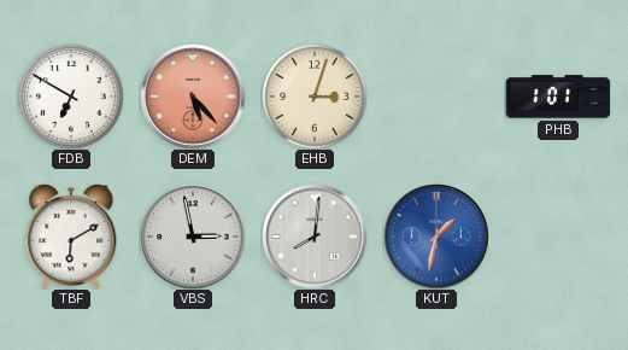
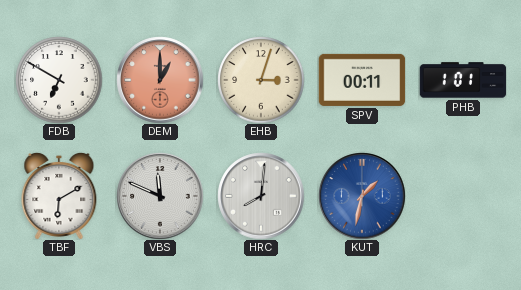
DEM: 5:23 -> 1:00 (160, 80)
SPV: none -> 00:11 (362, 80)
VBS: 2:58 -> 11:49 (160, 196)
